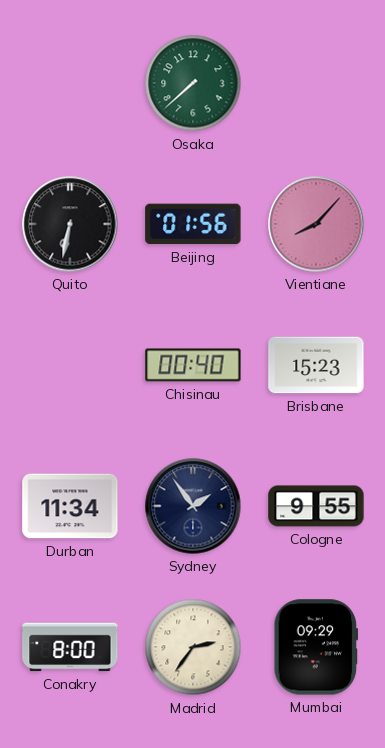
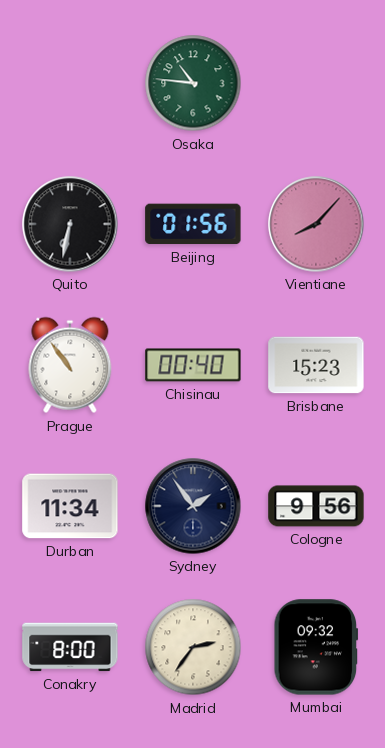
Osaka: 7:38 -> 10:46 (193, 83)
Prague: none -> 10:54 (70, 365)
Cologne: 9:55 -> 9:56 (316, 506)
Mumbai: 09:29 -> 09:32 (316, 647)
